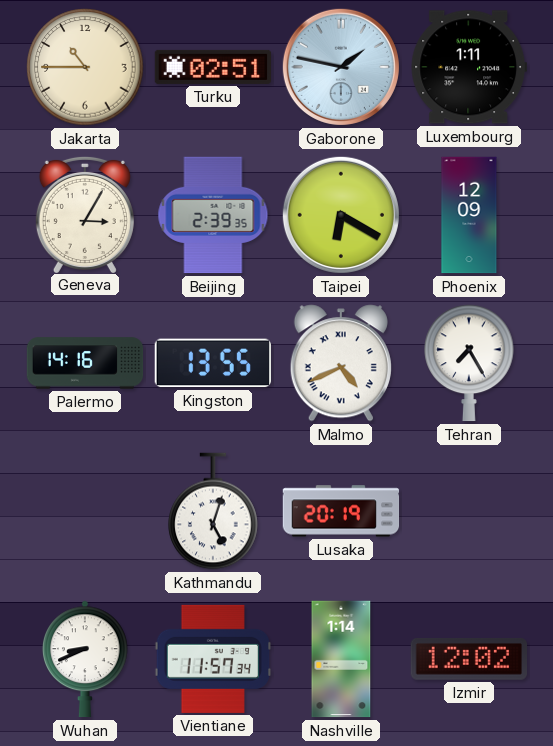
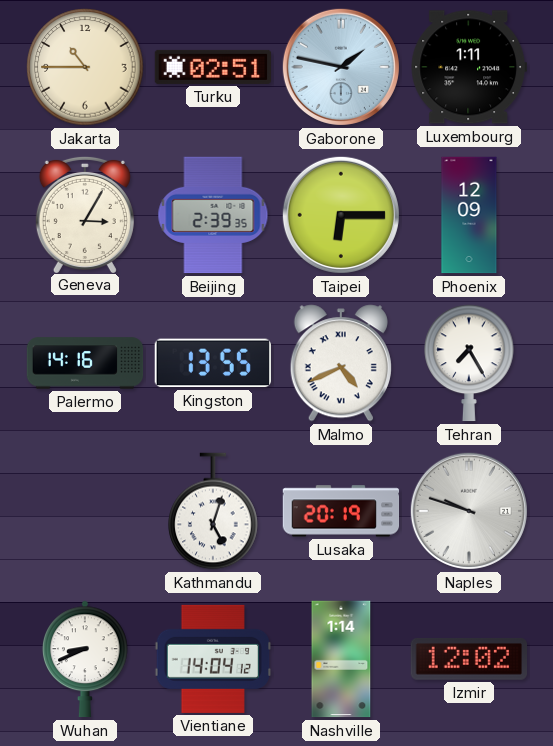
Taipei: 6:20 -> 6:15 (341, 215)
Naples: none -> 9:48 (469, 511)
Vientiane: 11:57 -> 14:04 (213, 659)
